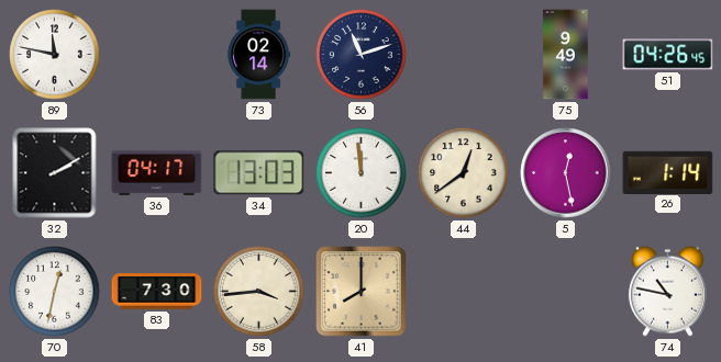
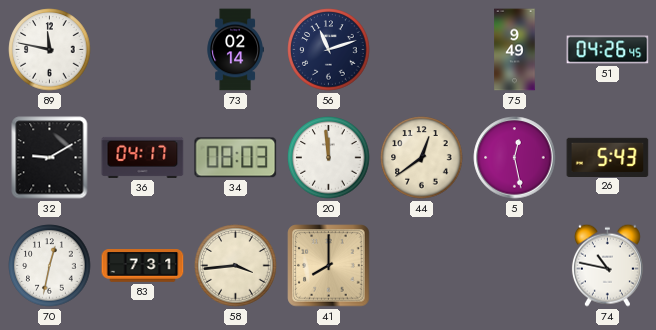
32: 2:10 -> 9:10 (50, 158)
34: 13:03 -> 08:03 (236, 158)
26: 1:14 -> 5:43 (608, 157)
83: 7:30 -> 7:31 (143, 266)
